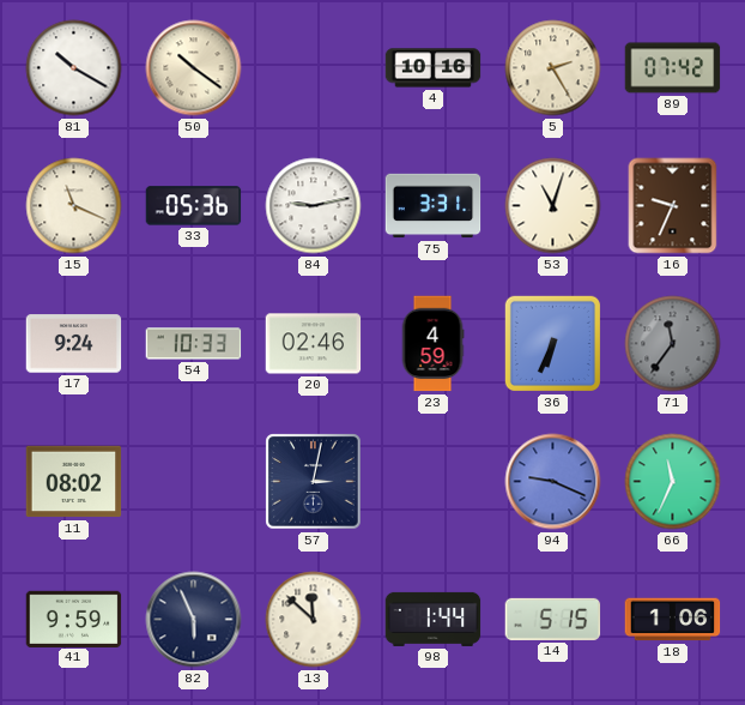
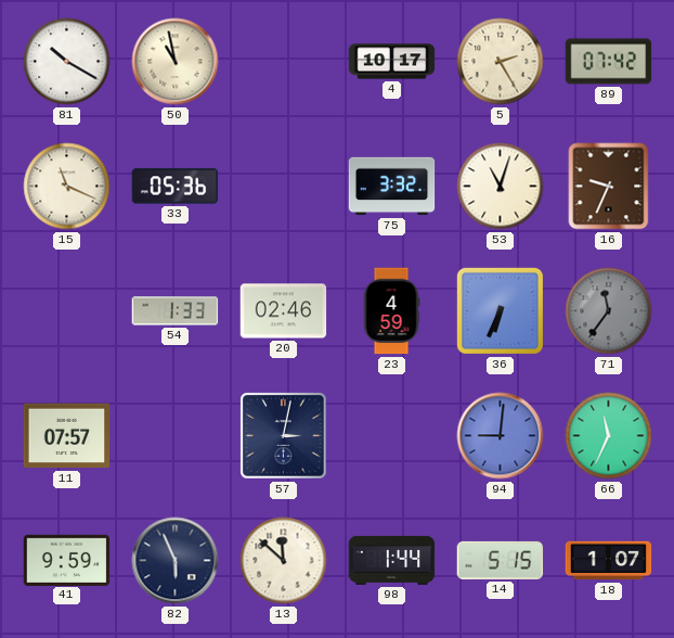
50: 10:21 -> 10:58 (176, 62)
4: 10:16 -> 10:17 (392, 62)
84: 9:13 -> none (314, 206)
75: 3:31 -> 3:32 (392, 187)
17: 9:24 -> none (74, 344)
54: 10:33 -> 1:33 (176, 311)
11: 08:02 -> 07:57 (67, 436)
94: 9:19 -> 9:01 (501, 436)
18: 1:06 -> 1:07 (609, 561)
